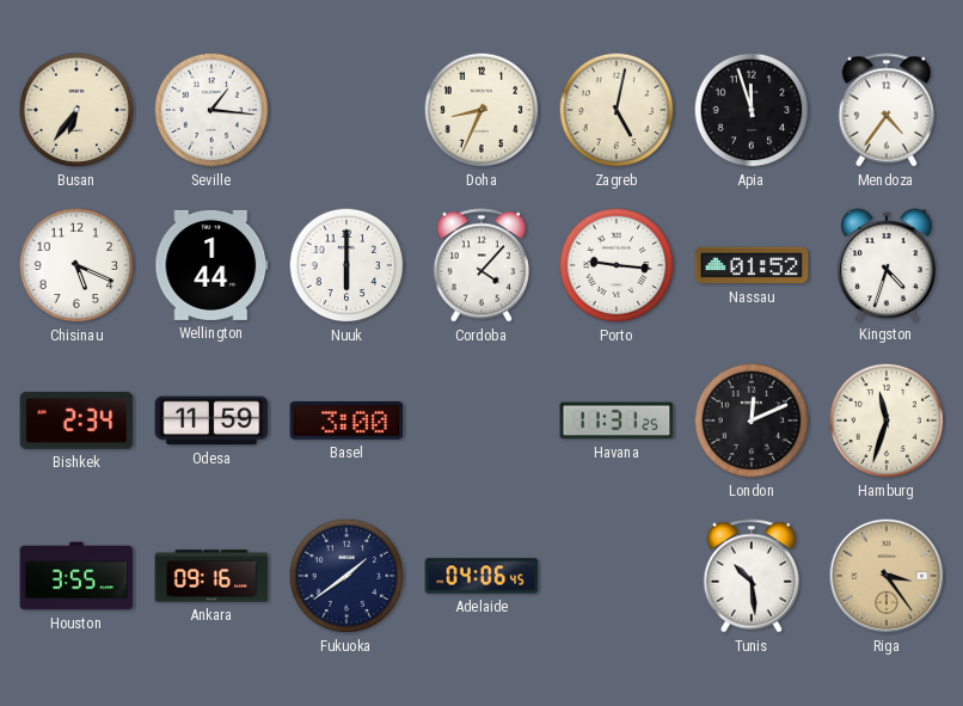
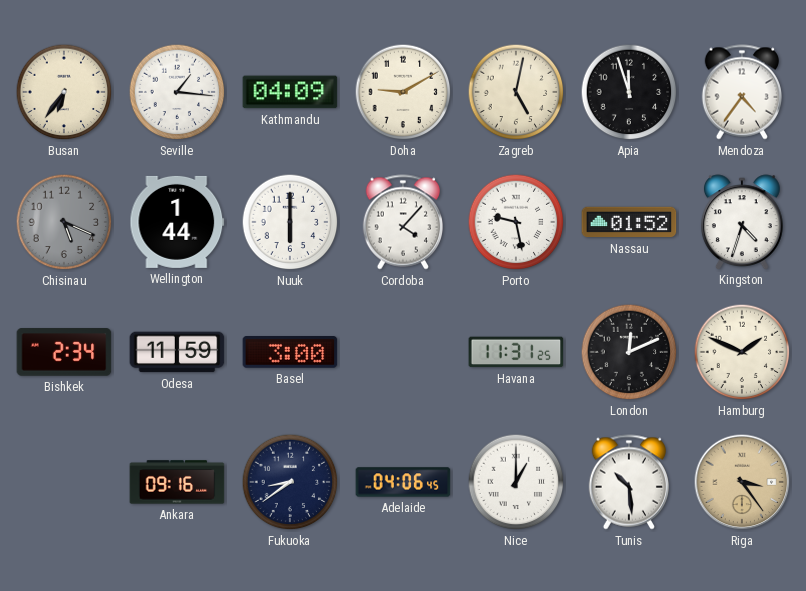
Kathmandu: none -> 04:09 (290, 92)
Doha: 8:34 -> 9:10 (403, 92)
Chisinau dial: white -> grey (64, 222)
Porto: 9:16 -> 9:28 (516, 222)
Hamburg: 11:33 -> 1:49 (742, 352)
Houston: 3:55 -> none (76, 576)
Fukuoka: 1:39 -> 8:39 (290, 482)
Nice: none -> 1:00 (516, 482)
